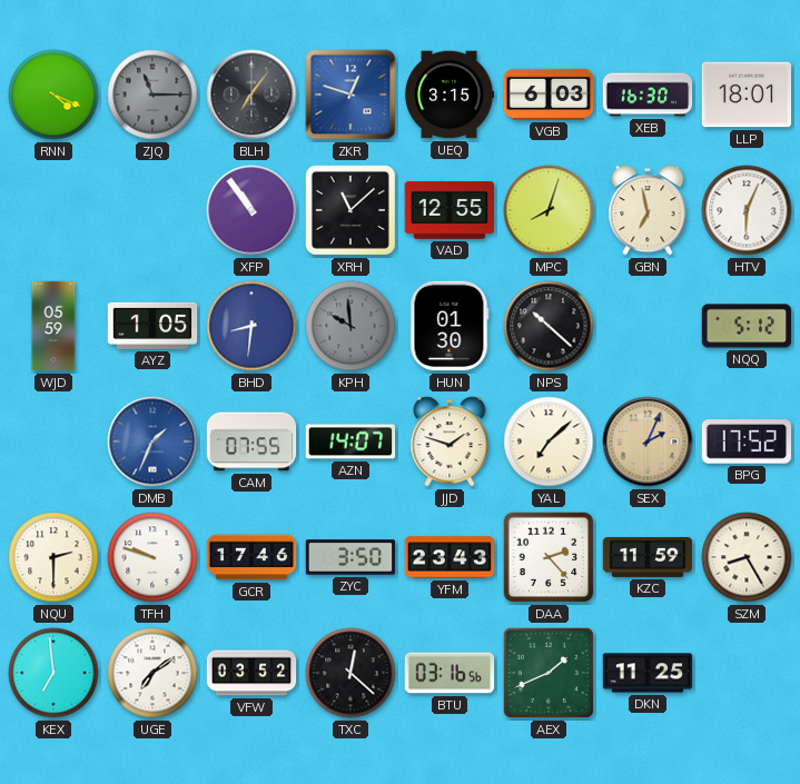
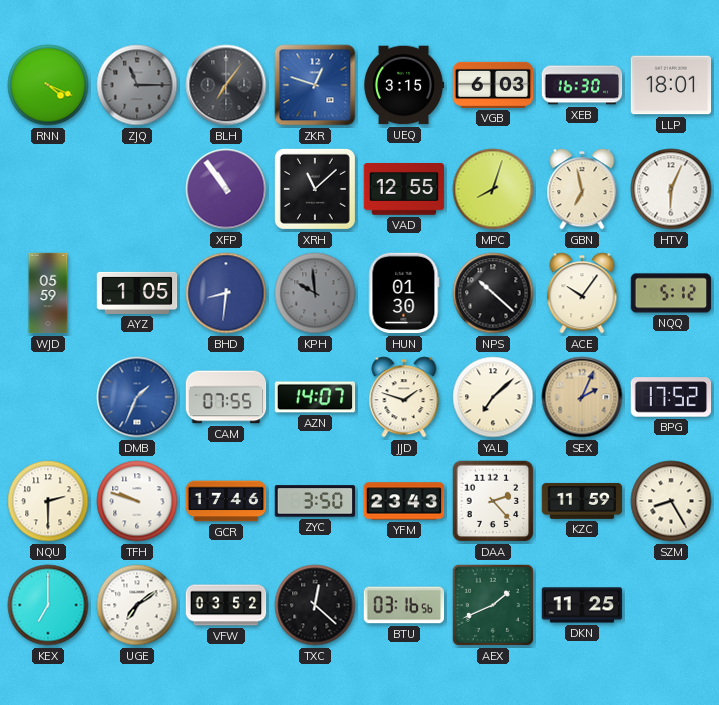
ACE: none -> 10:06 (582, 293)
KEX: 6:59 -> 7:00 (48, 605)
